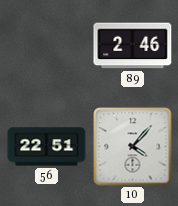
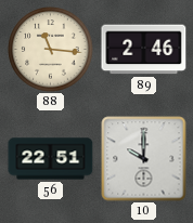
88: none -> 11:16 (51, 50)
10: 4:07 -> 10:00 (144, 159)
